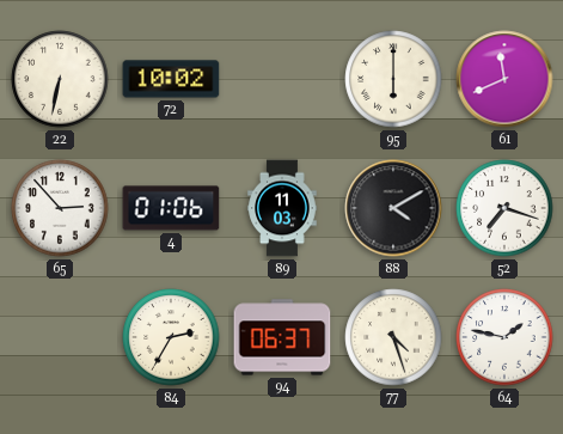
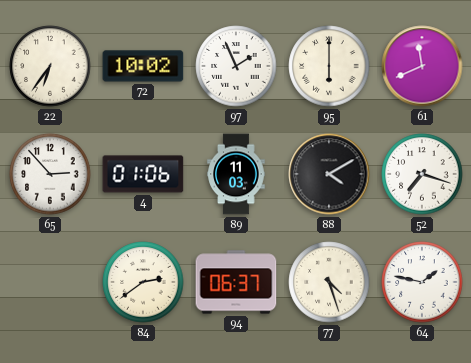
22: 6:32 -> 6:36 (50, 66)
97: none -> 1:56 (236, 66)
84: 2:35 -> 2:39 (143, 282)
